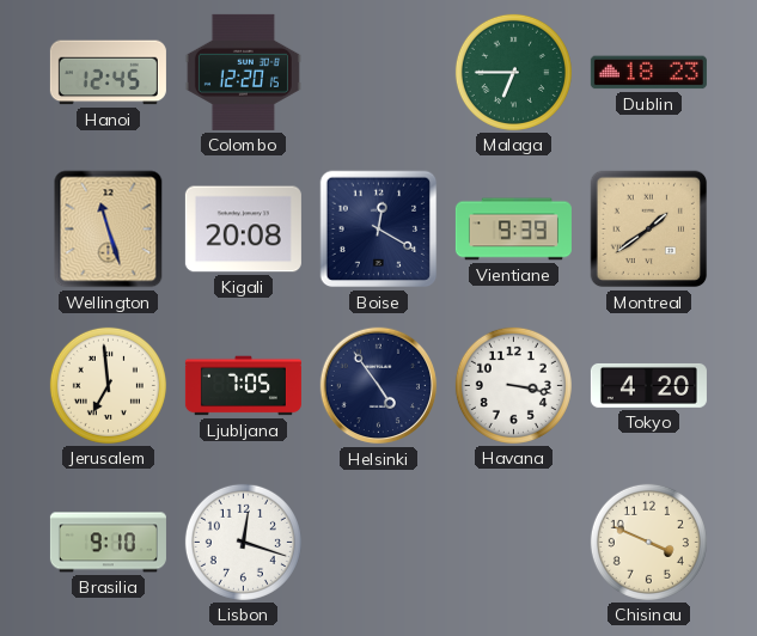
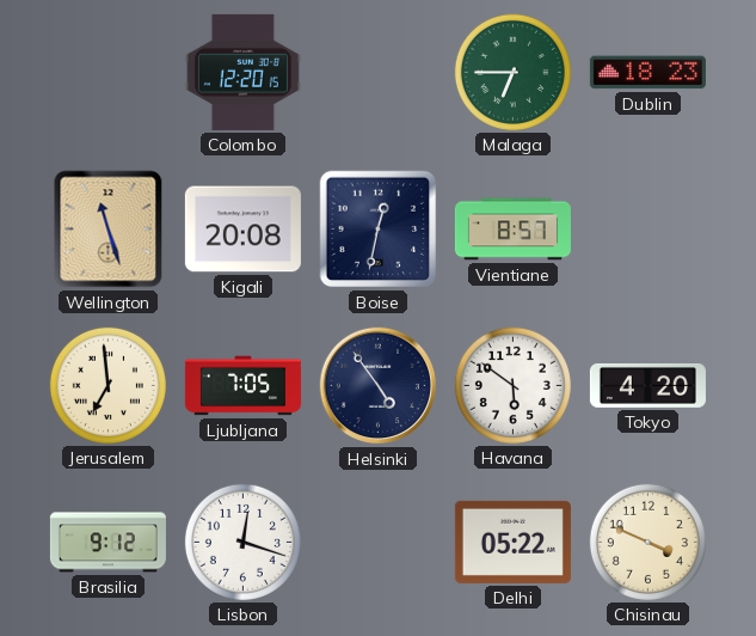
Hanoi: 12:45 -> none (108, 73)
Boise: 12:20 -> 12:32 (379, 230)
Vientiane: 9:39 -> 8:57 (512, 230)
Montreal: 1:39 -> none (649, 230)
Havana: 3:17 -> 5:51 (512, 385)
Brasilia: 9:10 -> 9:12 (107, 543)
Delhi: none -> 05:22 (512, 542)
